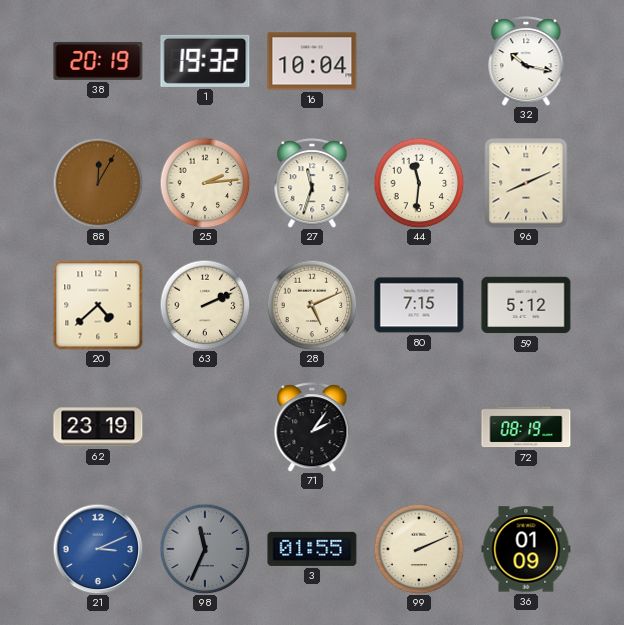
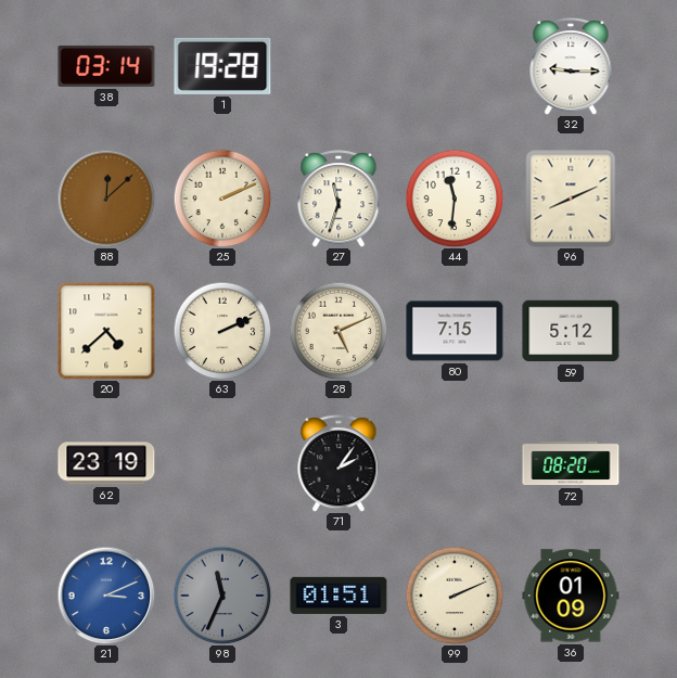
38: 20:19 -> 03:14 (106, 66)
1: 19:32 -> 19:28 (222, 66)
16: 10:04 -> none (312, 61)
32: 10:17 -> 9:15 (571, 66)
88: 12:05 -> 12:08 (106, 199)
25: 2:14 -> 2:11 (222, 199)
72: 08:19 -> 08:20 (571, 463)
3: 01:55 -> 01:51 (338, 596)
